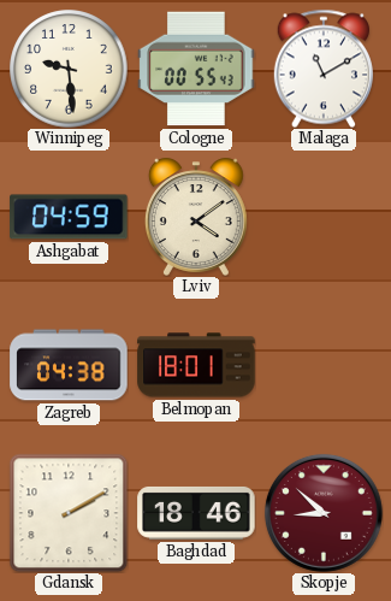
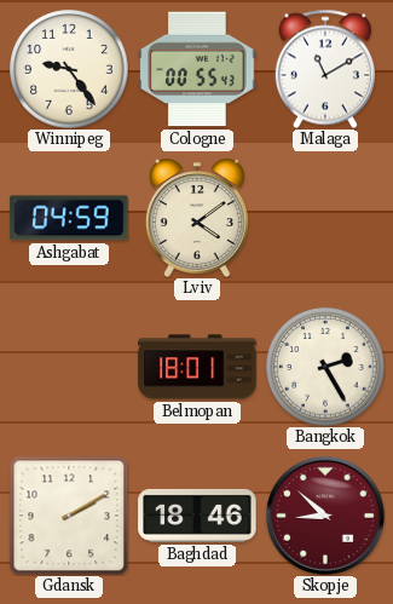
Winnipeg: 9:29 -> 9:24 (69, 69)
Zagreb: 04:38 -> none (69, 365)
Bangkok: none -> 2:25 (325, 367)
